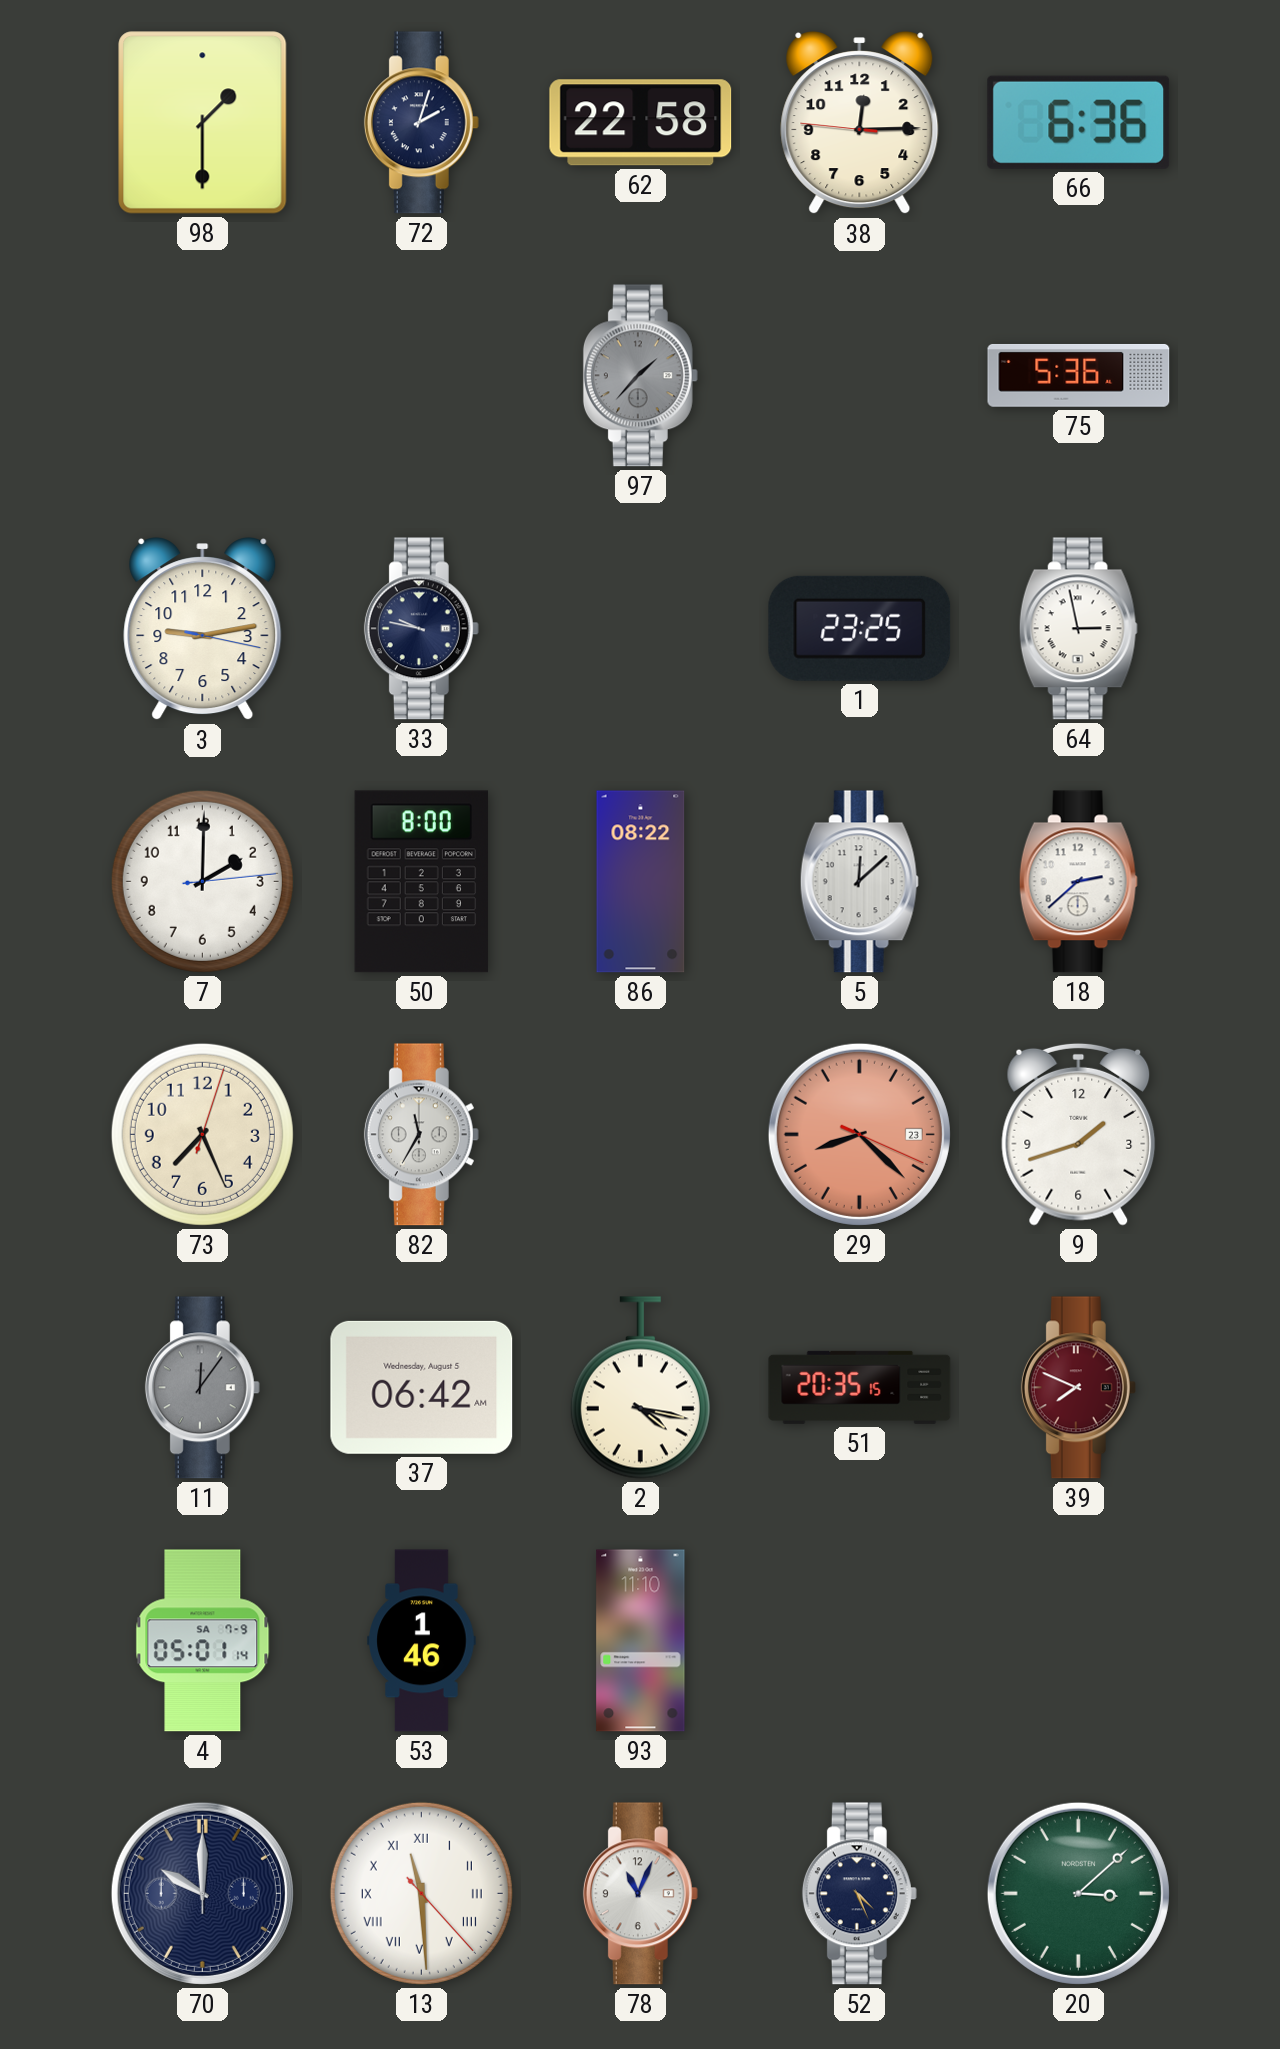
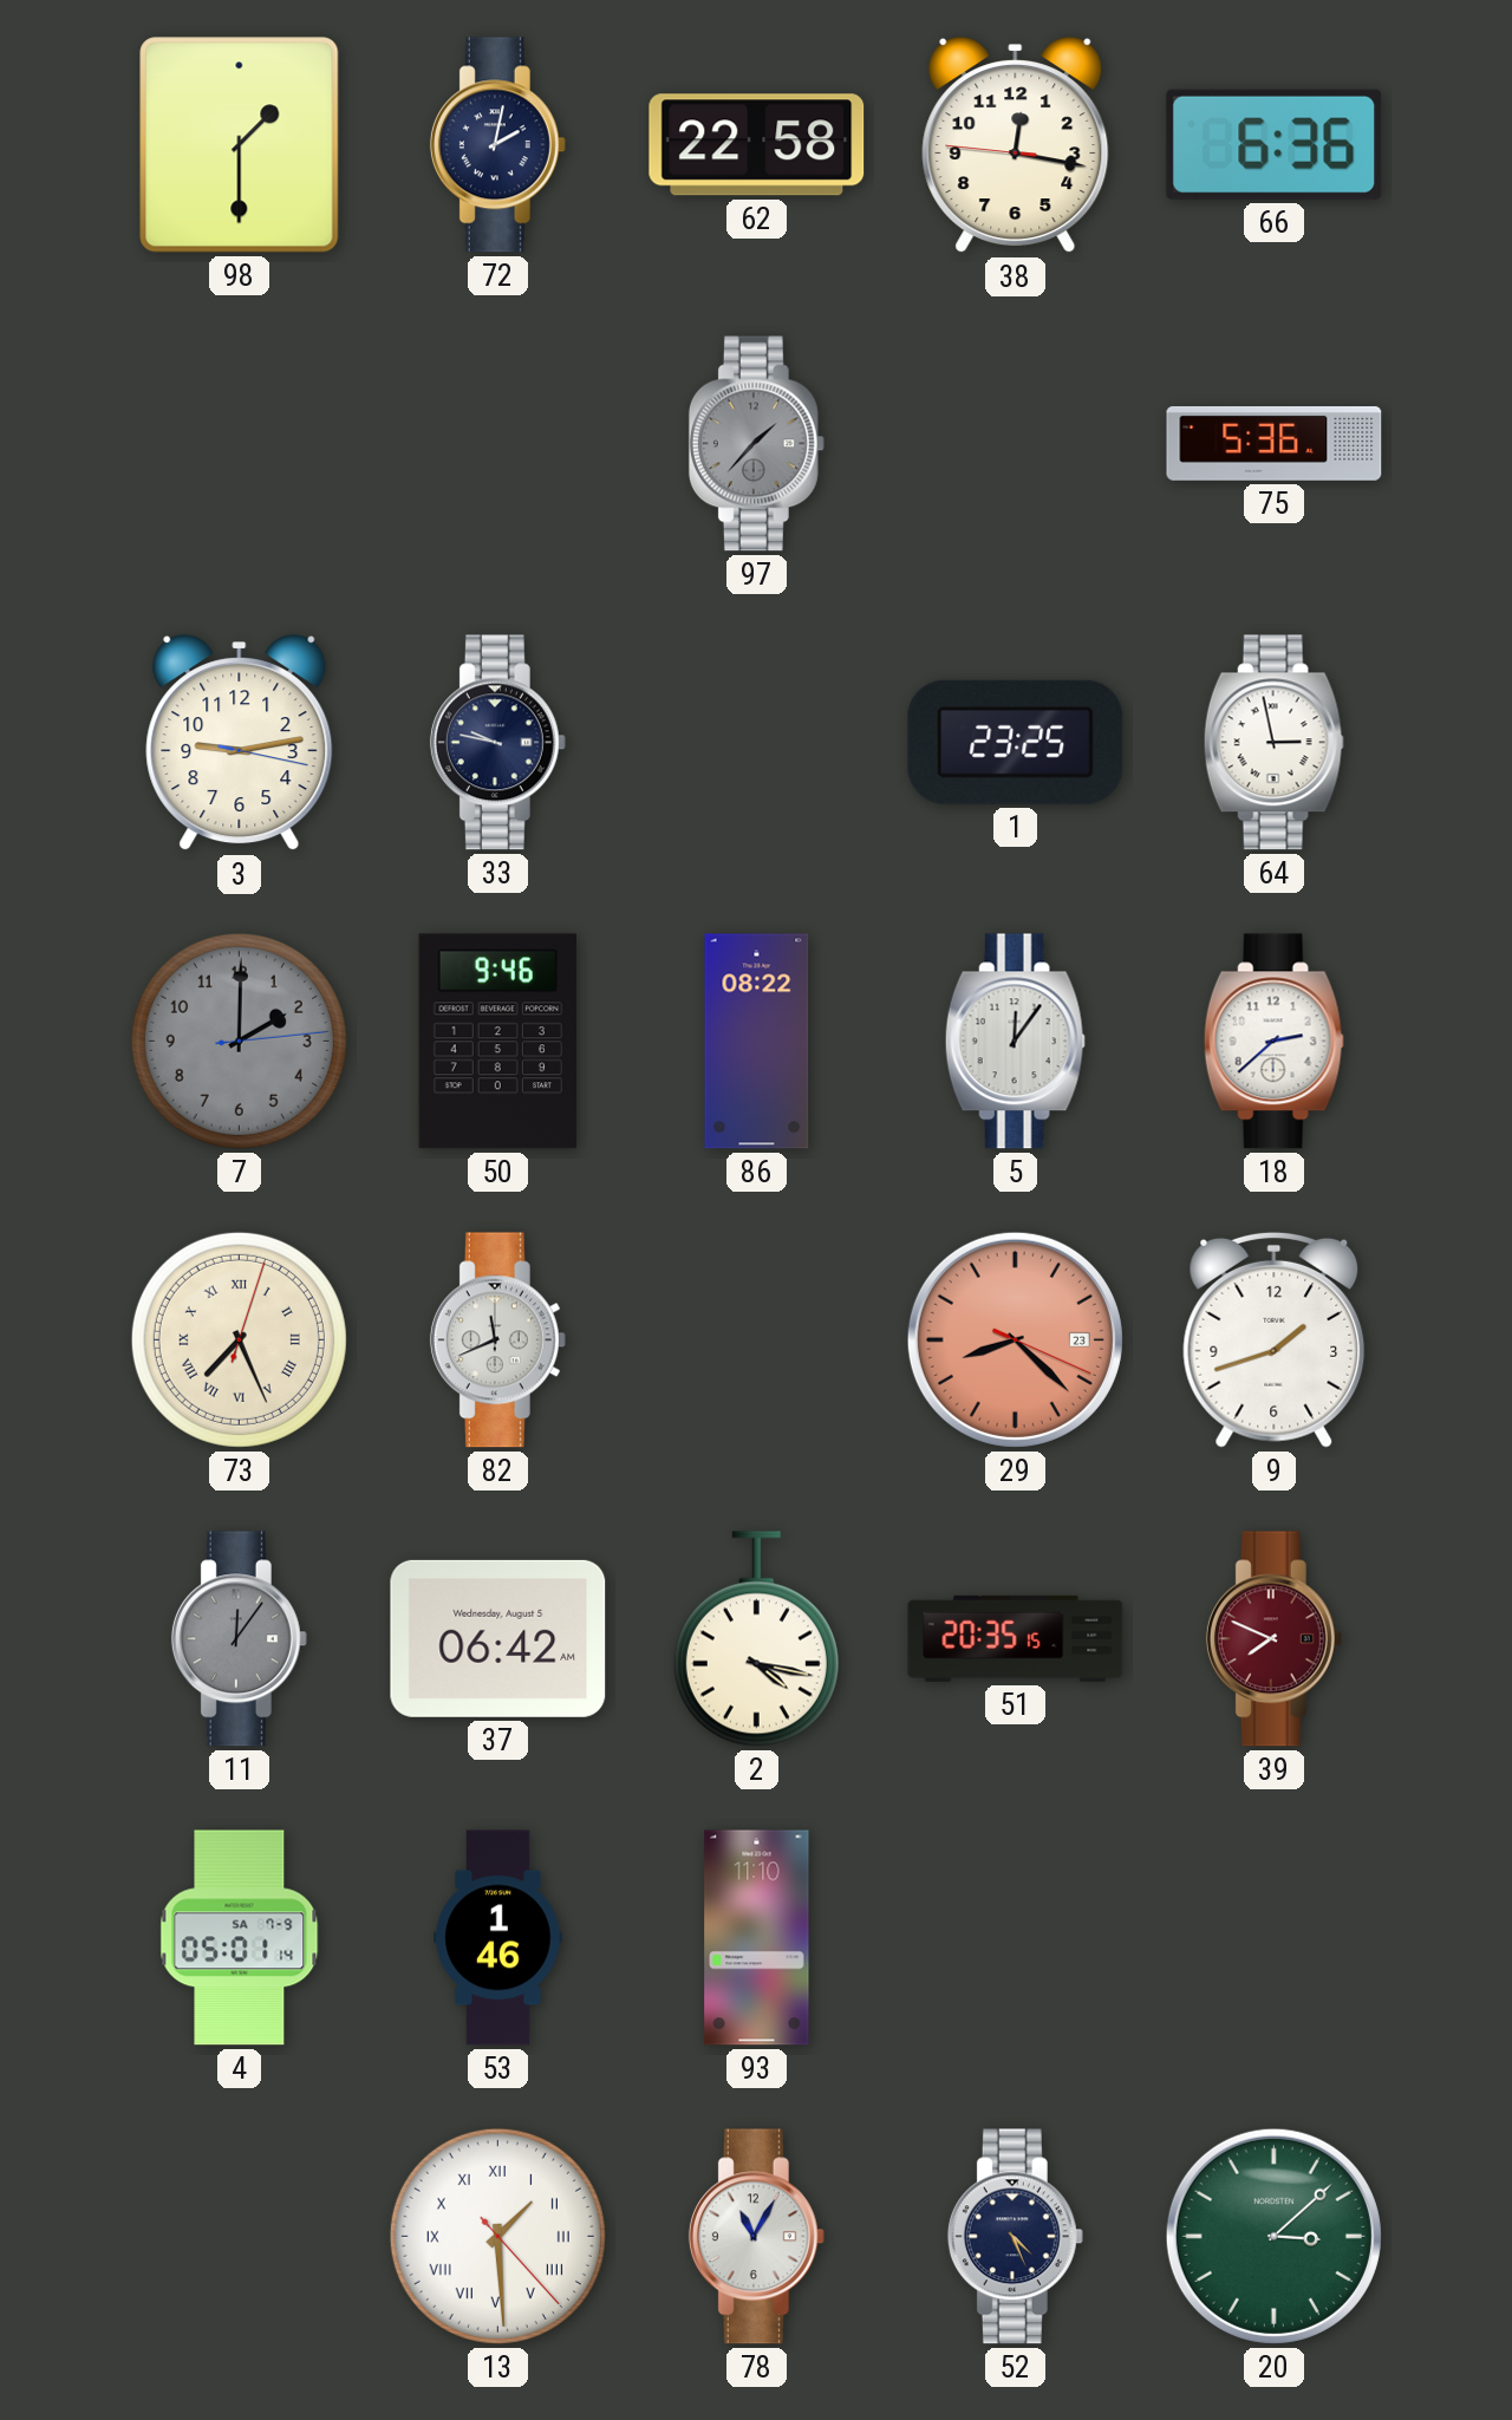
72: 2:03 -> 2:02 (497, 145)
38: 12:14 -> 12:16 (1016, 145)
7 dial: white -> grey (239, 1041)
50: 8:00 -> 9:46 (498, 1042)
5: 12:08 -> 12:06 (1015, 1042)
73 numerals: Arabic -> Roman (239, 1339)
82: 11:35 -> 11:41 (497, 1341)
70: 10:00 -> none (202, 1893)
13: 11:29 -> 1:29 (497, 2236)
78: 11:04 -> 11:05 (756, 2237)
